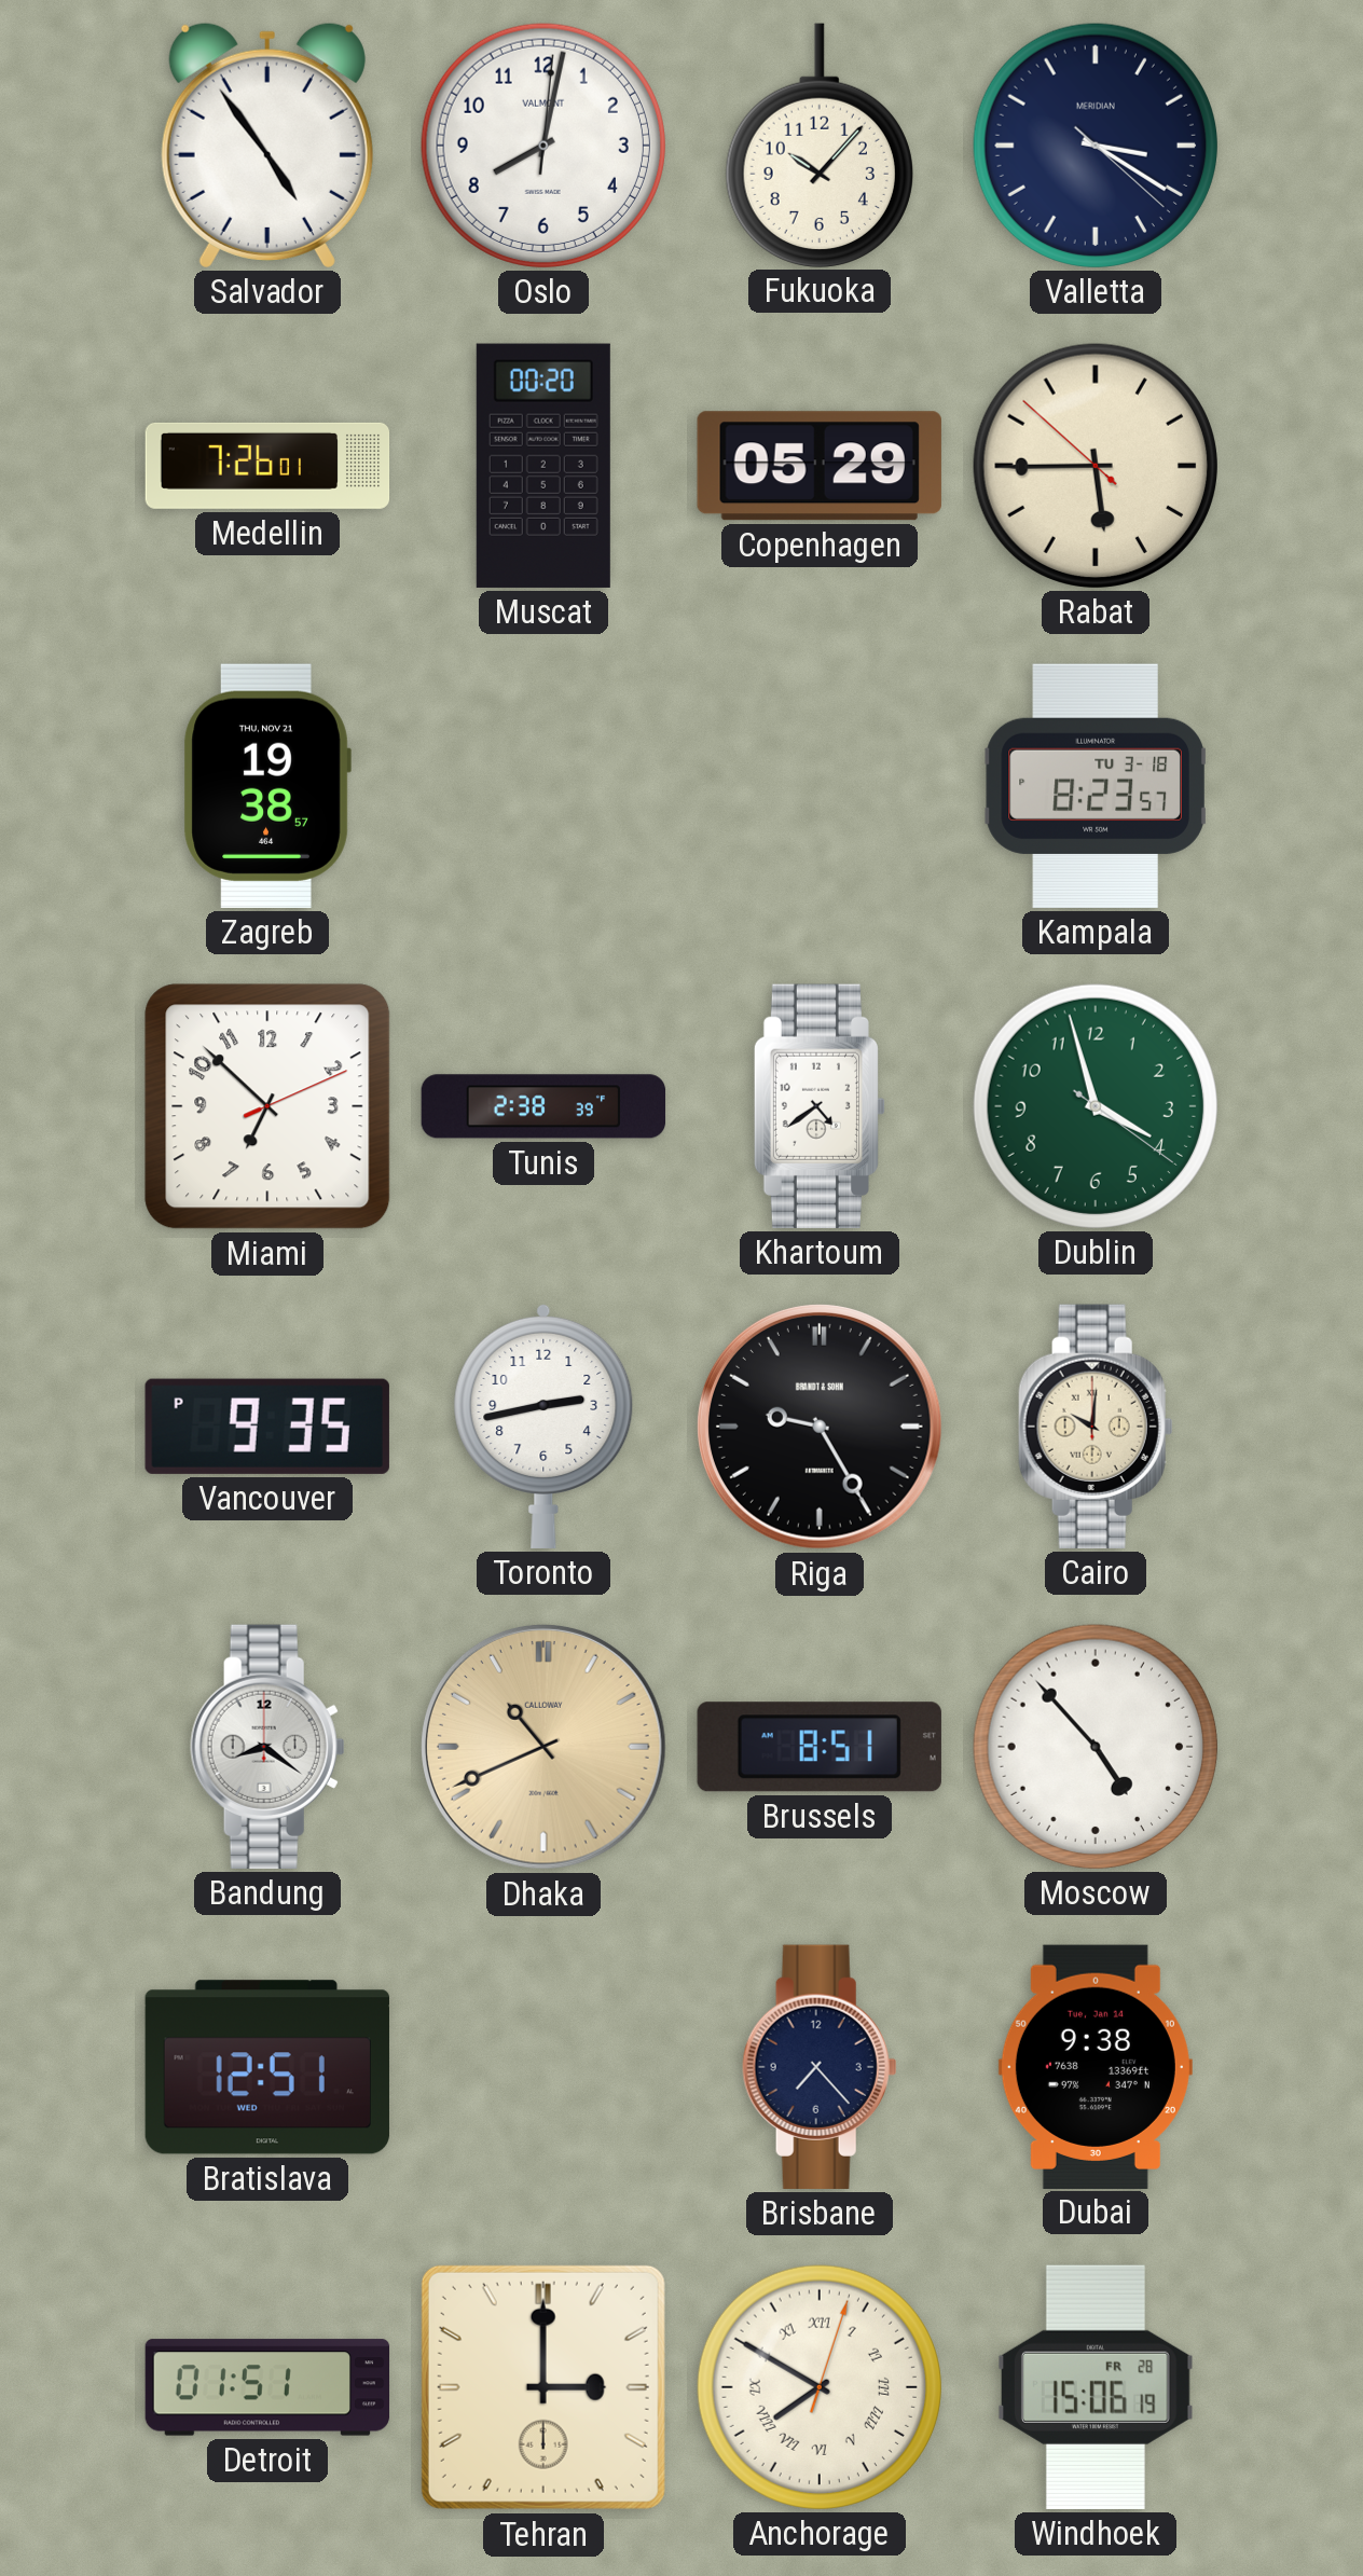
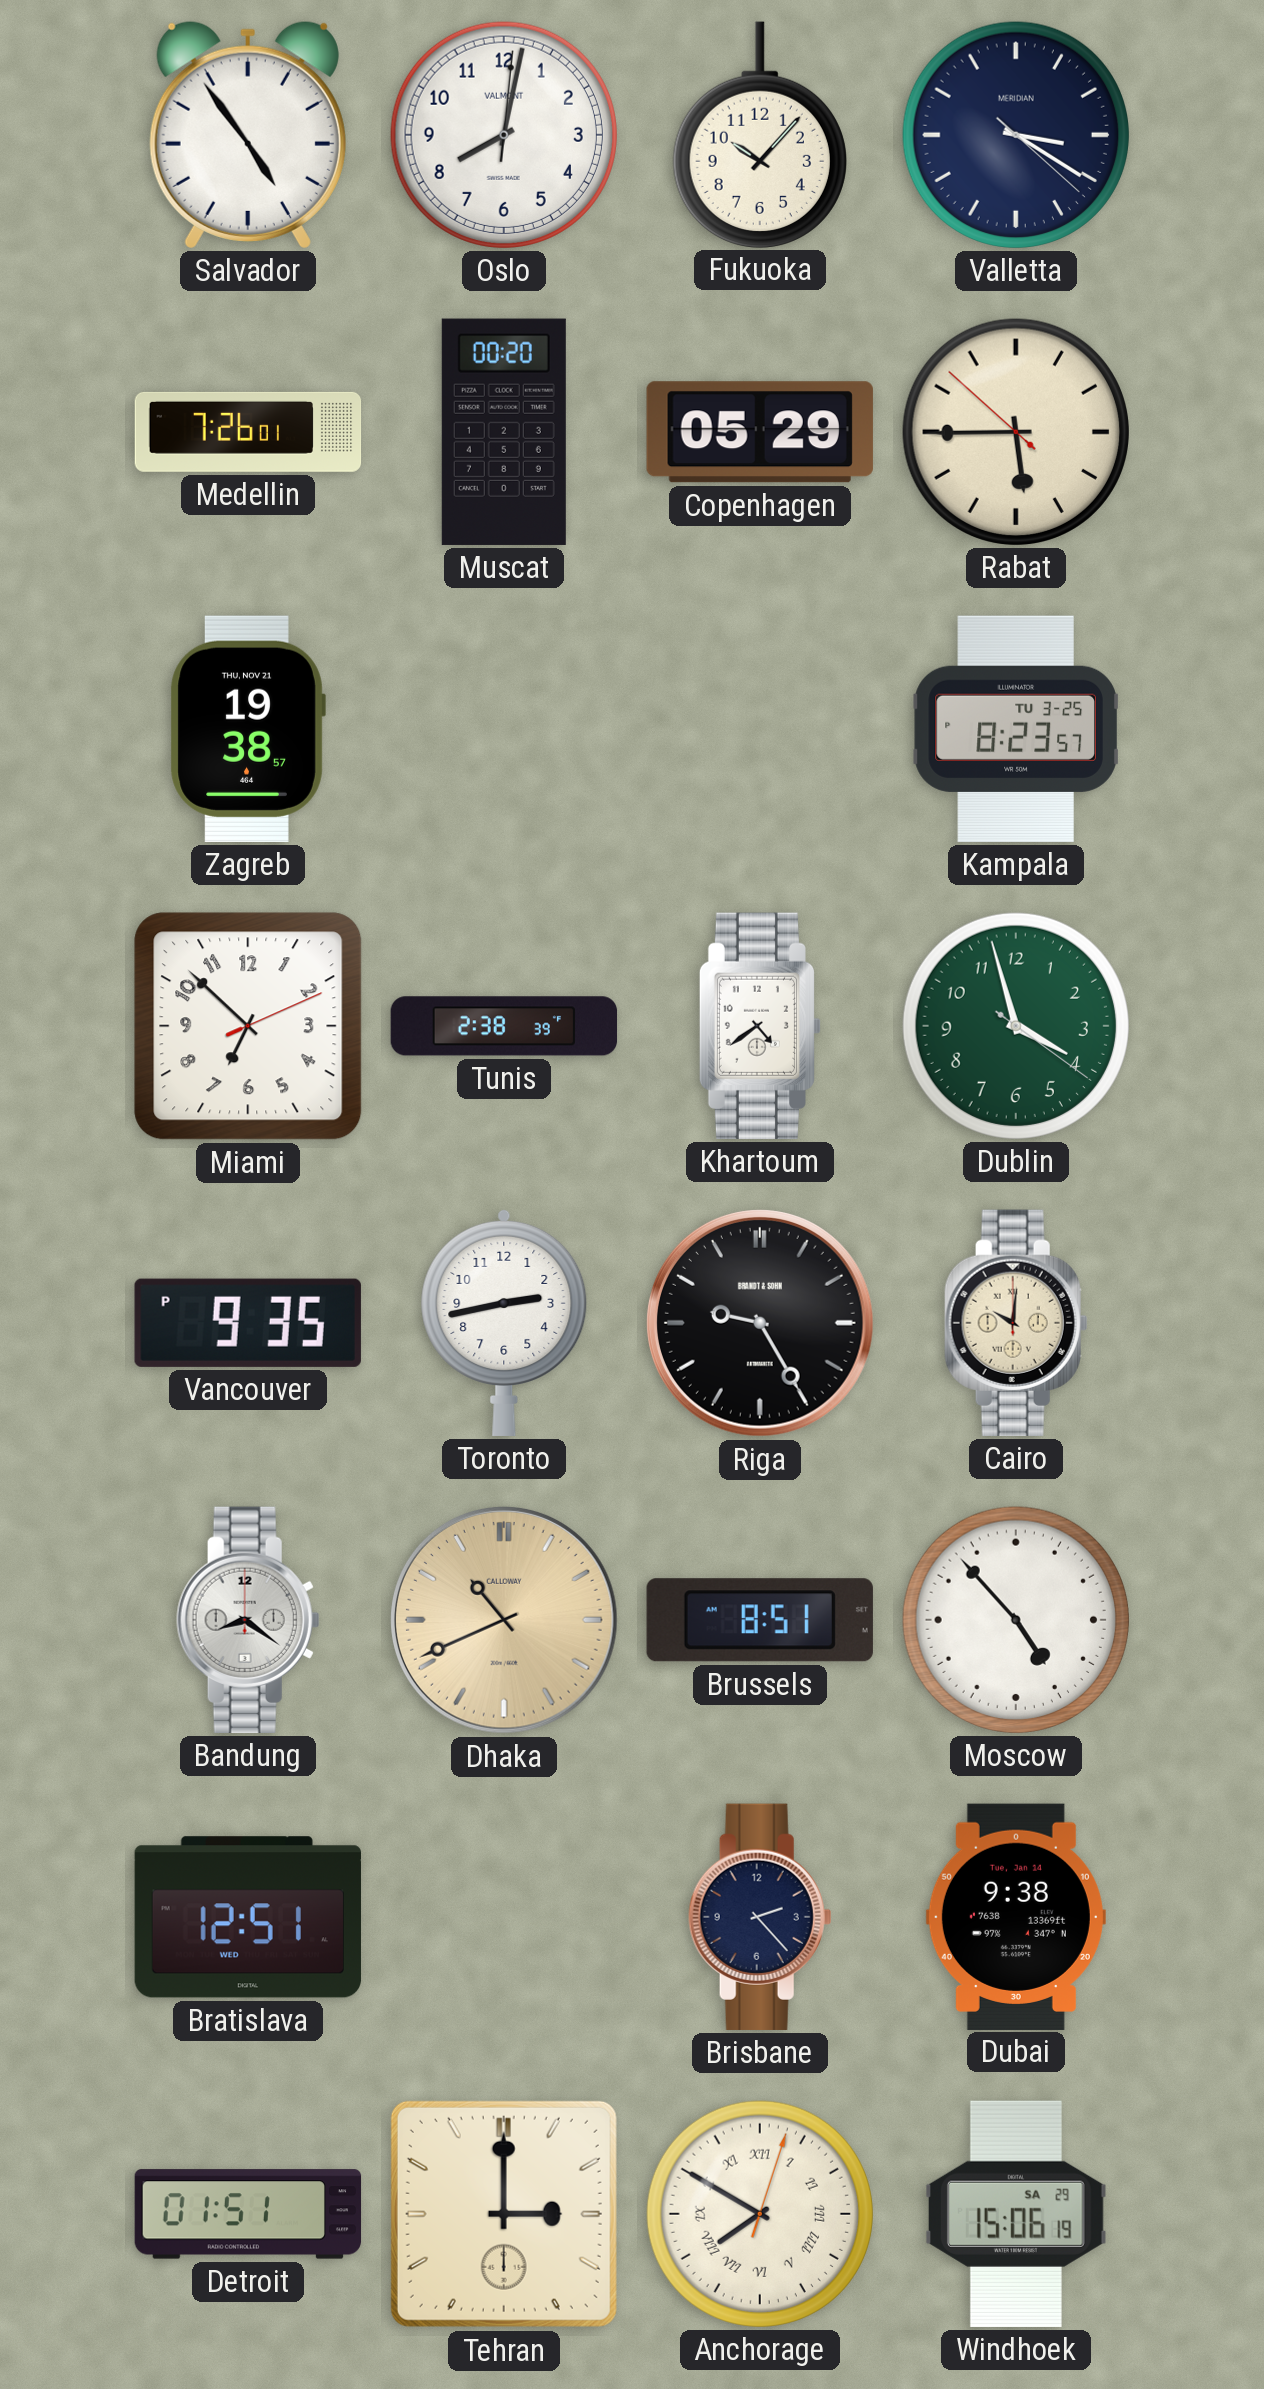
Kampala date: TU 3-18 -> TU 3-25 (1016, 729)
Brisbane: 7:23 -> 2:23 (760, 1917)
Windhoek date: FR 28 -> SA 29 (1017, 2214)
